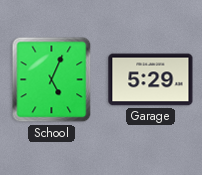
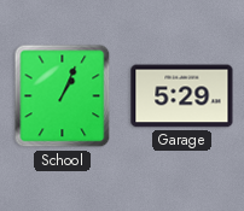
School: 5:04 -> 1:04 (63, 96)
